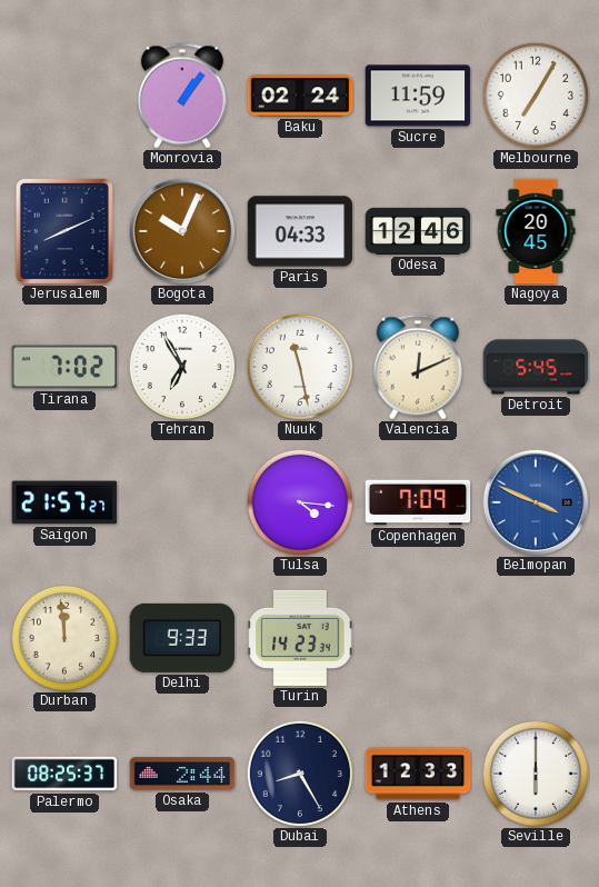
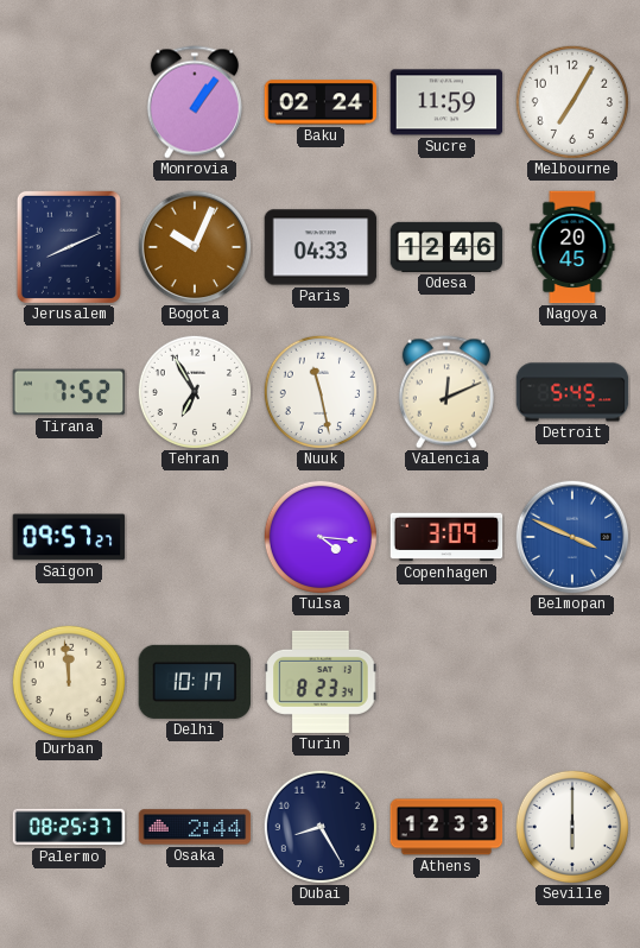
Tirana: 7:02 -> 7:52 (69, 392)
Saigon: 21:57 -> 09:57 (69, 537)
Copenhagen: 7:09 -> 3:09 (446, 537)
Delhi: 9:33 -> 10:17 (195, 682)
Turin: 14:23 -> 8:23 (321, 682)
